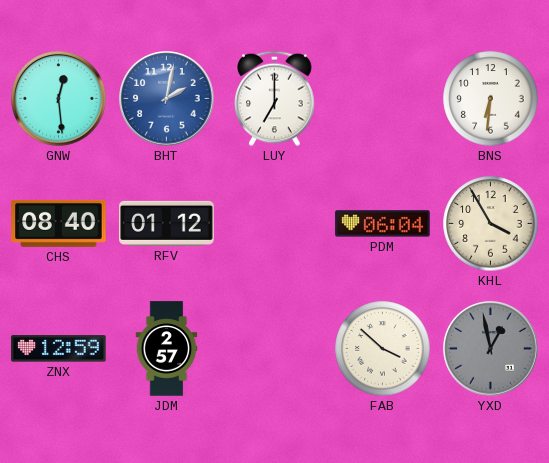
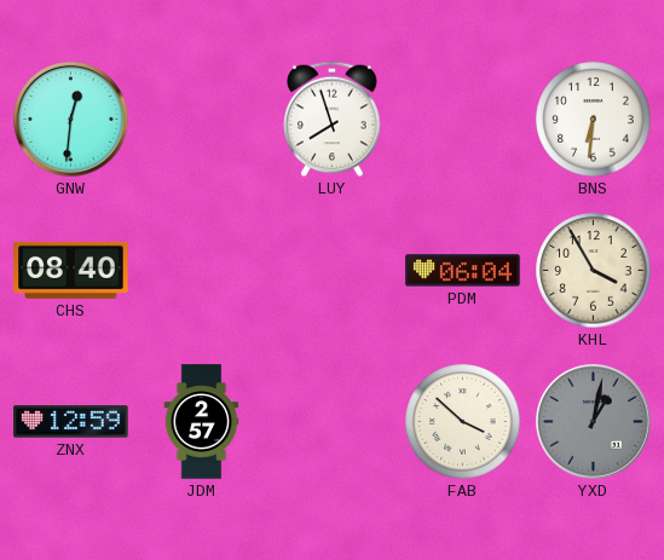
GNW: 12:29 -> 12:31 (71, 120)
BHT: 2:02 -> none (167, 99)
LUY: 7:00 -> 7:57 (333, 120)
RFV: 01:12 -> none (167, 223)
YXD: 12:58 -> 1:02 (594, 422)
